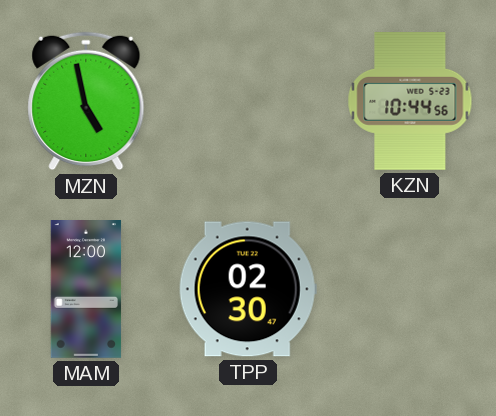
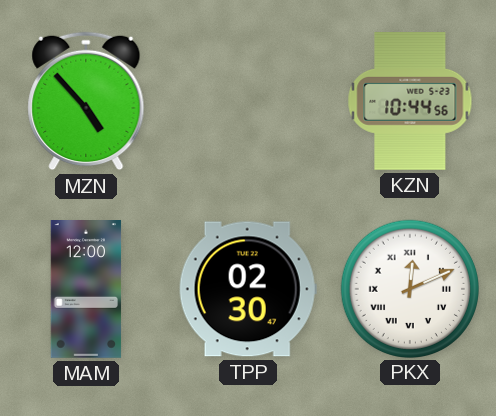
MZN: 4:58 -> 4:53 (86, 101)
PKX: none -> 12:11 (409, 288)
